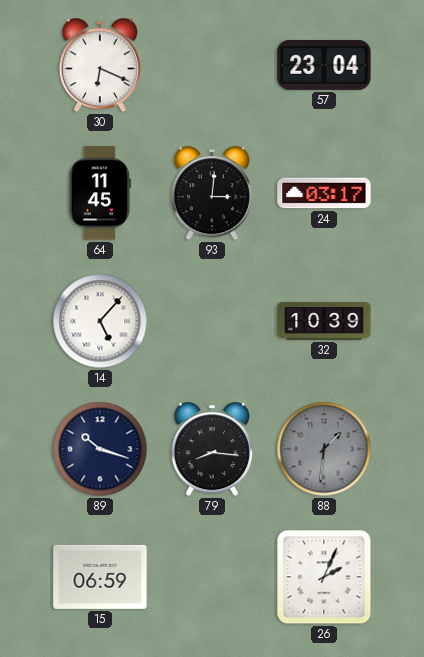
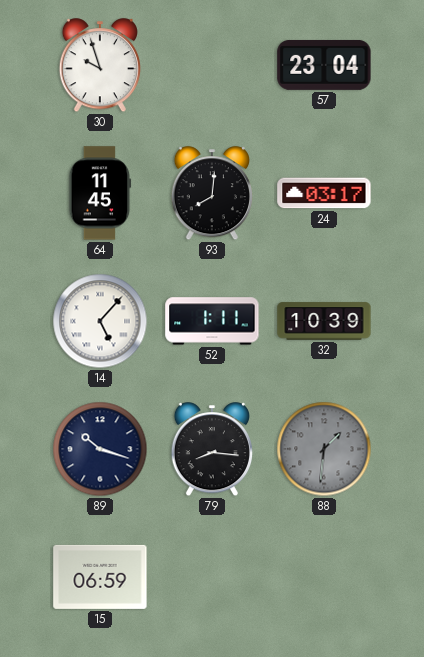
30: 6:19 -> 9:57 (99, 66)
93: 3:01 -> 8:01 (211, 194)
52: none -> 1:11 (212, 321)
26: 2:04 -> none (324, 577)
